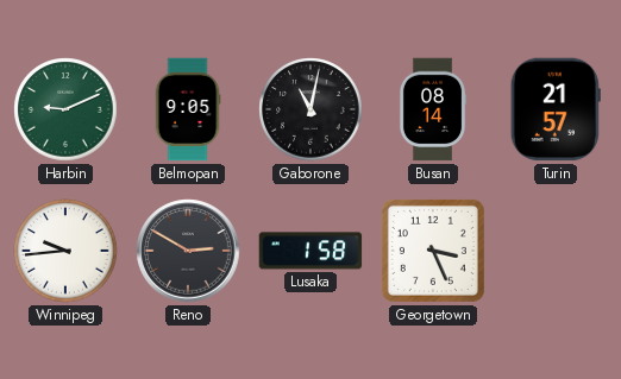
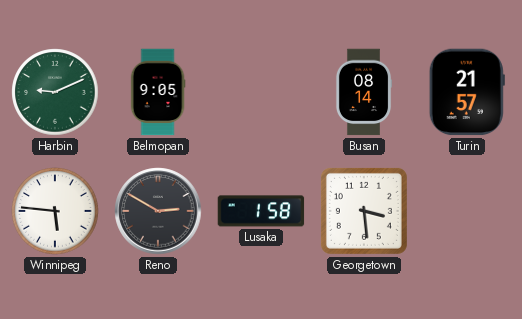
Gaborone: 11:02 -> none (310, 109)
Winnipeg: 9:44 -> 5:46 (55, 211)
Georgetown: 3:26 -> 3:29 (364, 211)
